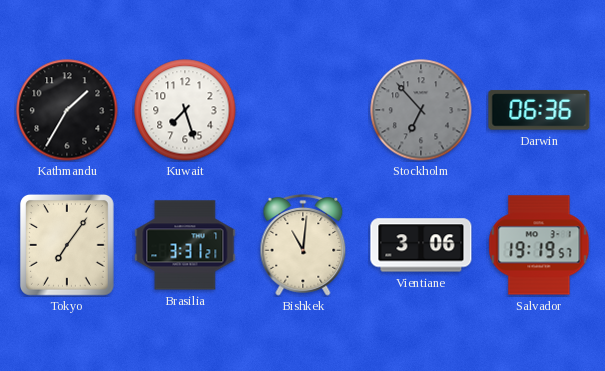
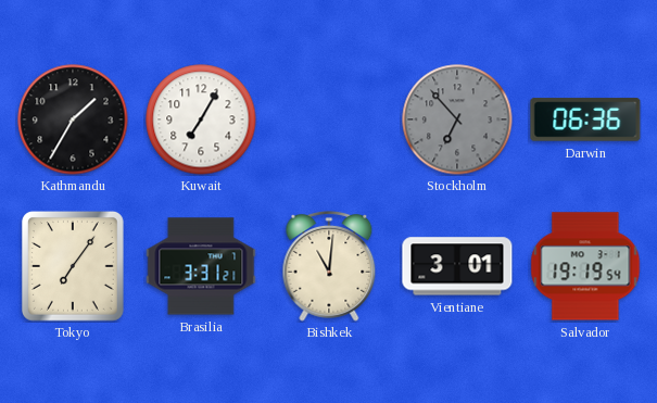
Kuwait: 7:27 -> 7:05 (201, 119)
Vientiane: 3:06 -> 3:01 (457, 266)
Salvador: 19:19:57 -> 19:19:54 (585, 266)
